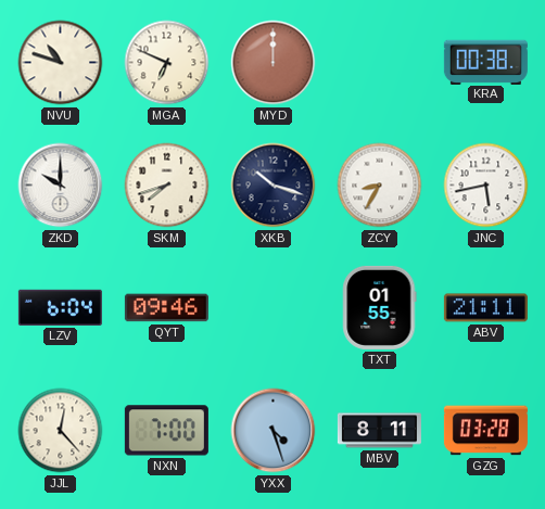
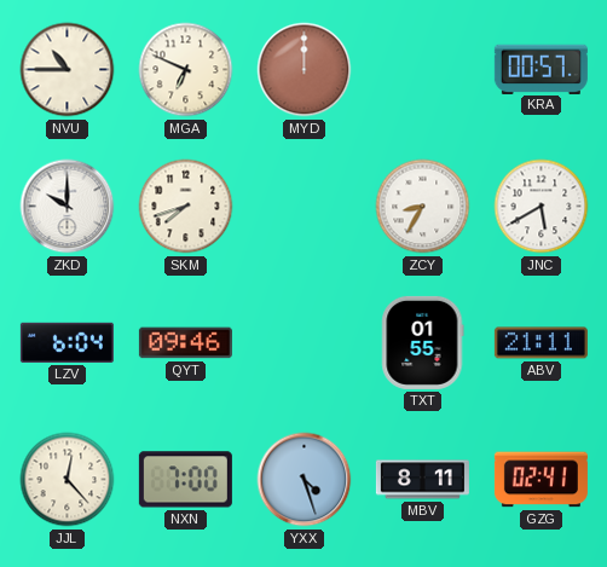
NVU: 10:48 -> 10:45 (68, 70)
KRA: 00:38 -> 00:57 (540, 69)
XKB: 10:18 -> none (274, 186)
JNC: 5:43 -> 5:40 (542, 207)
GZG: 03:28 -> 02:41 (540, 480)
